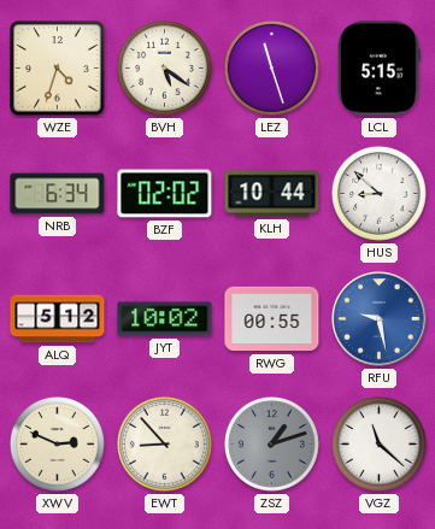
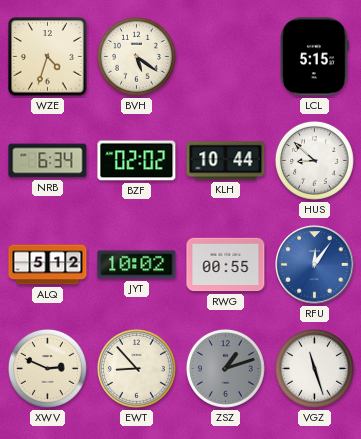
LEZ: 11:27 -> none (271, 67)
RFU: 9:28 -> 12:06 (315, 265)
VGZ: 11:22 -> 11:27 (314, 368)
